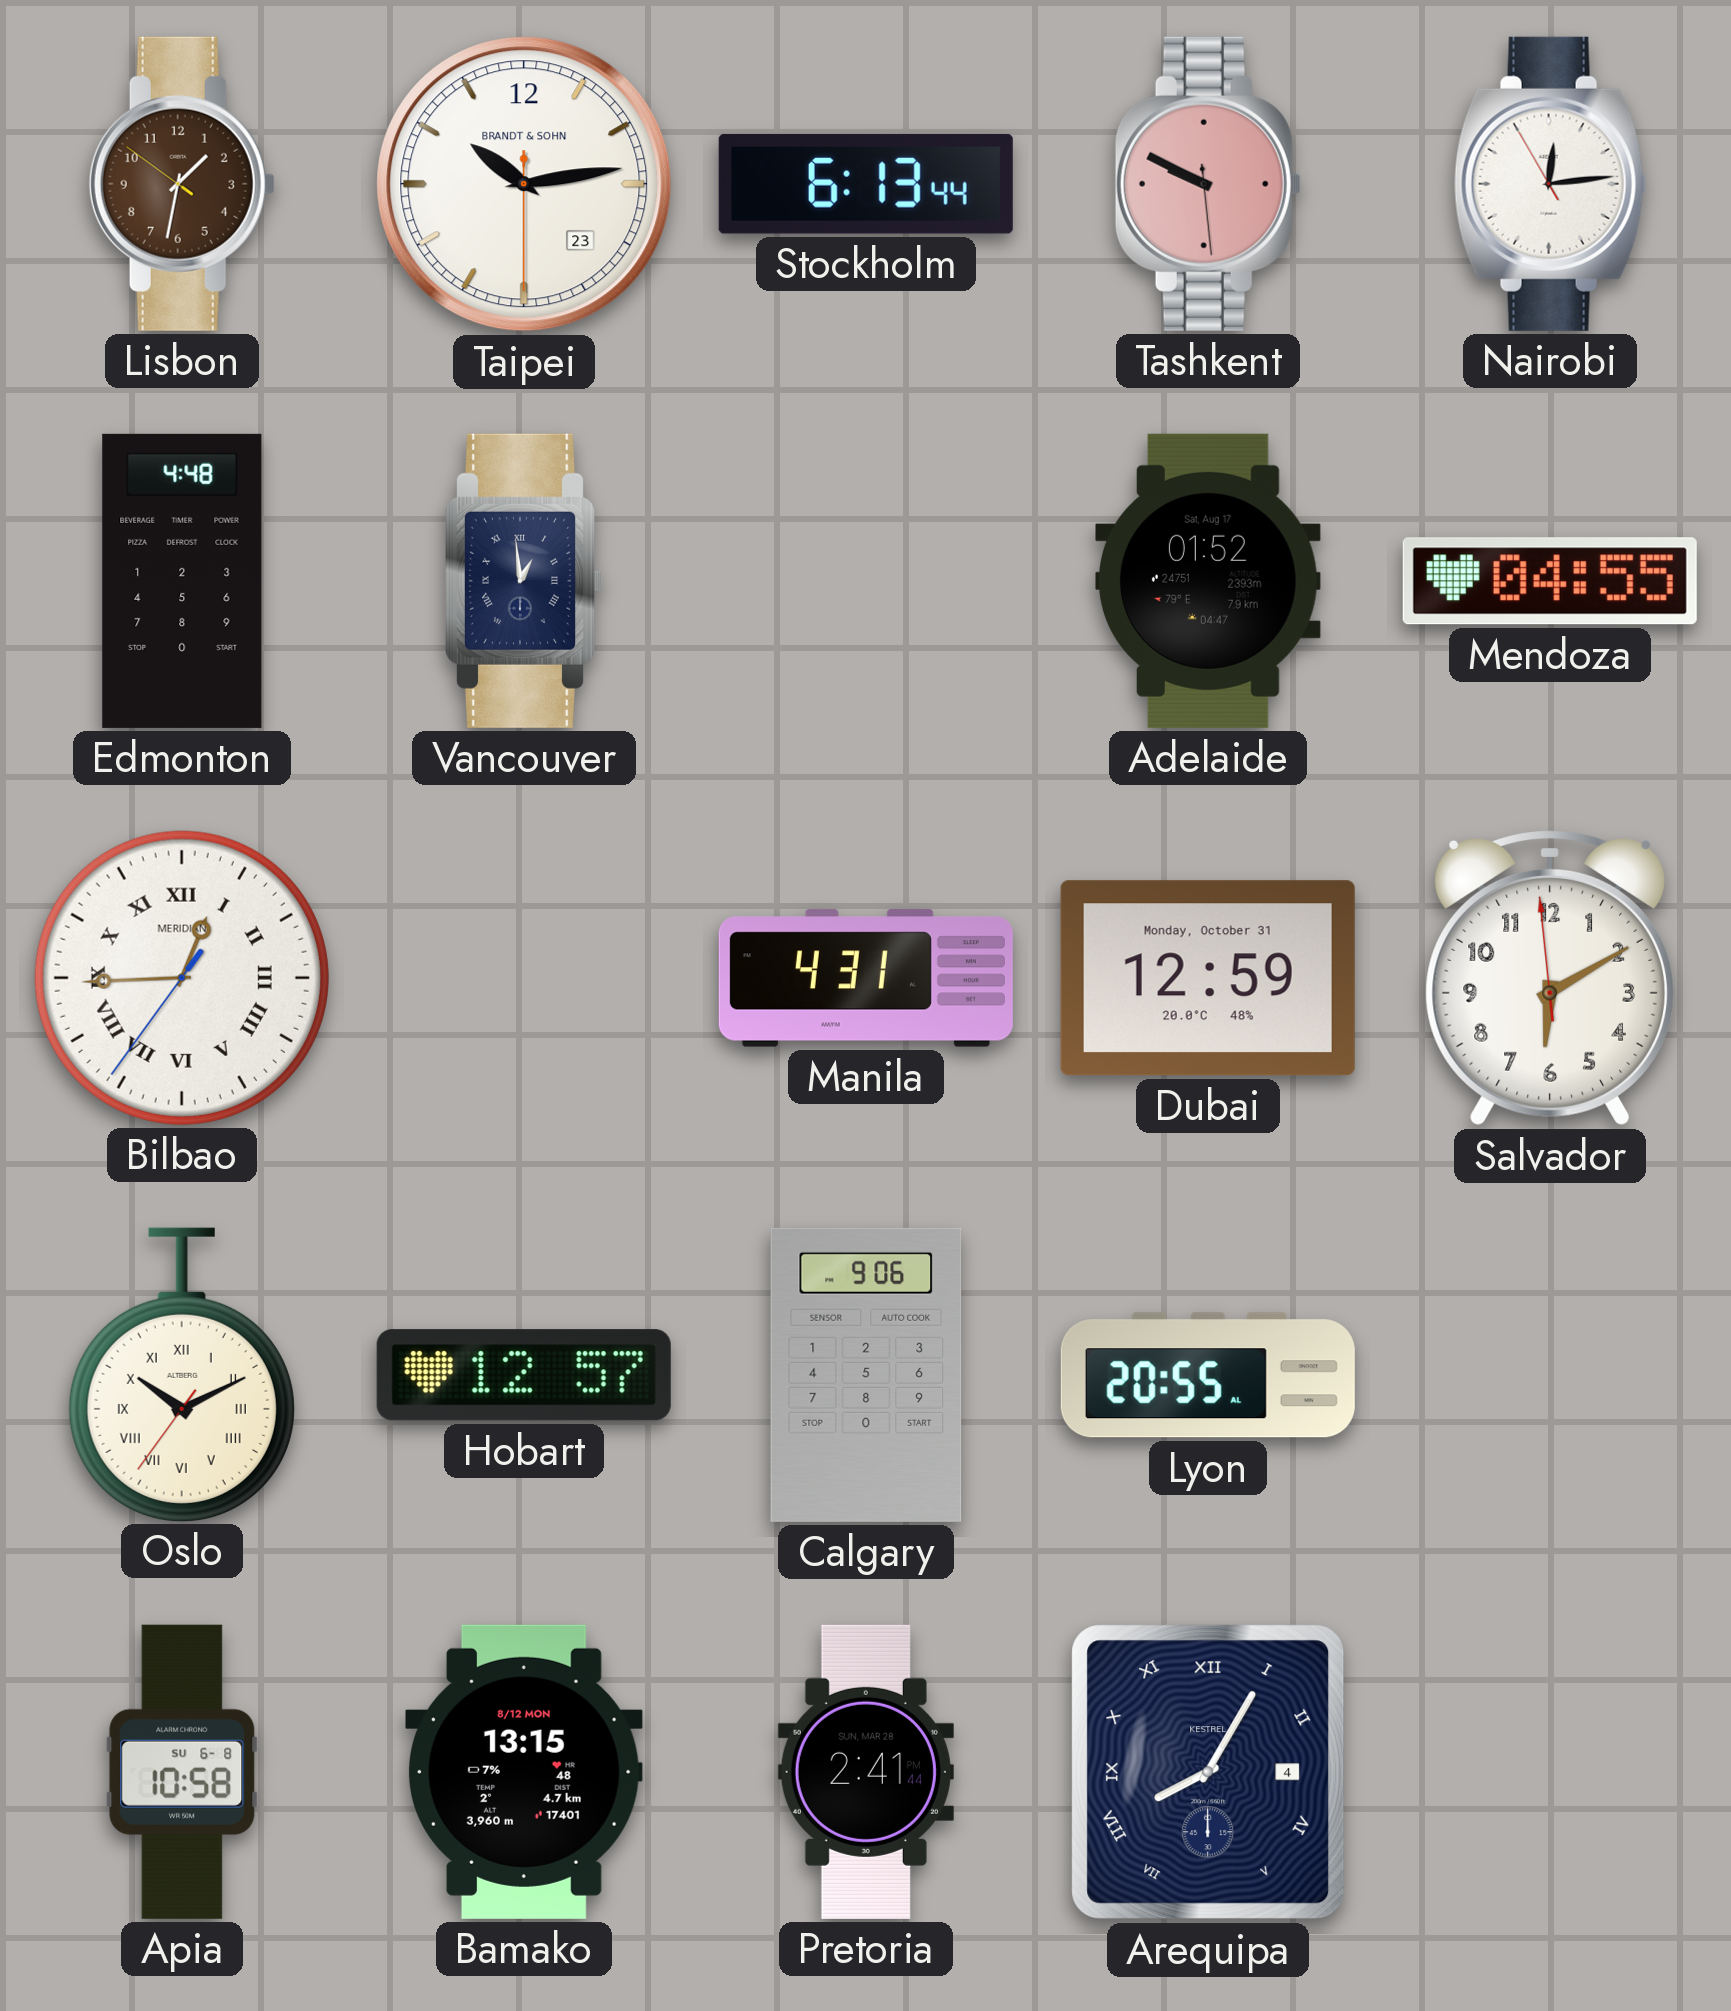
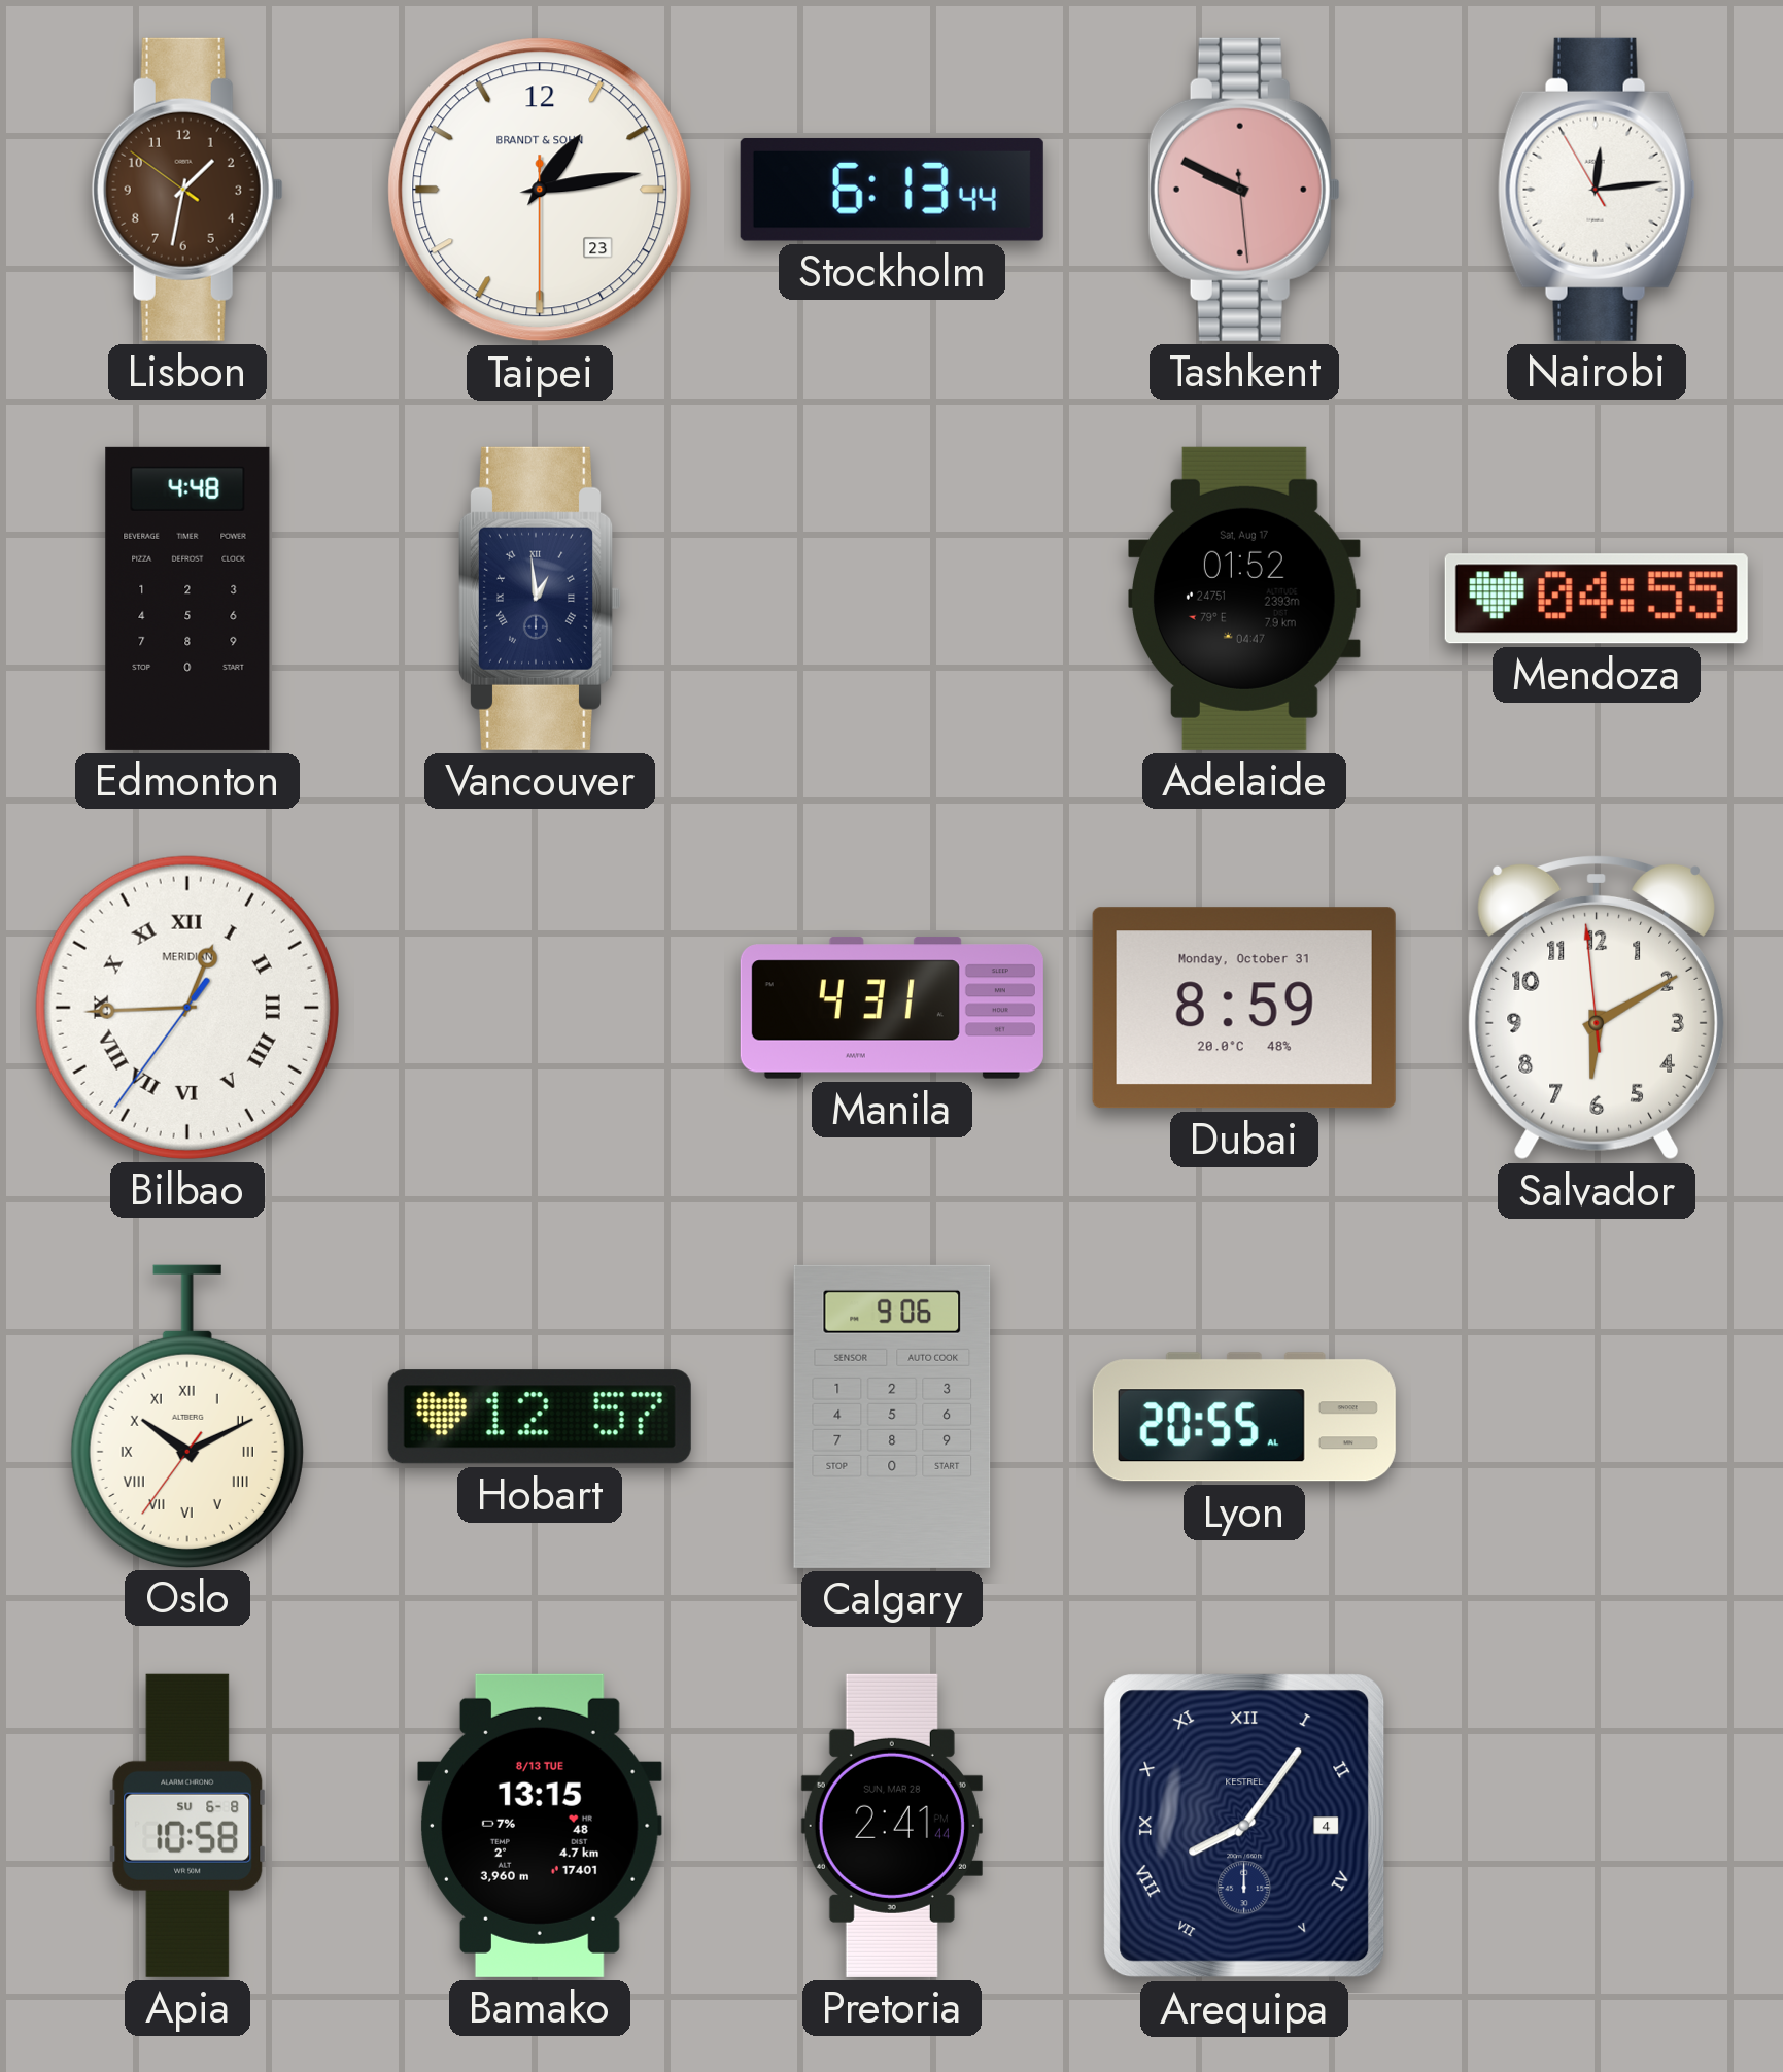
Taipei: 10:13 -> 1:13 (540, 190)
Dubai: 12:59 -> 8:59 (1244, 1008)
Bamako date: 8/12 MON -> 8/13 TUE (541, 1826)
Arequipa: 8:05 -> 8:06 (1244, 1826)
